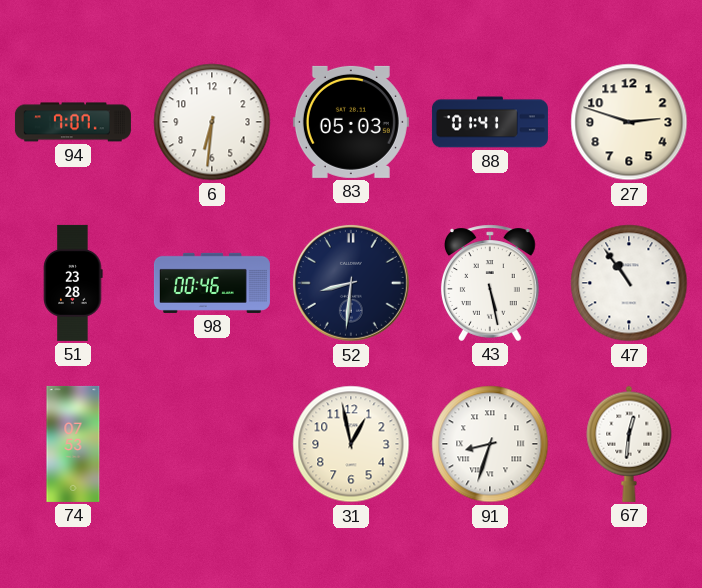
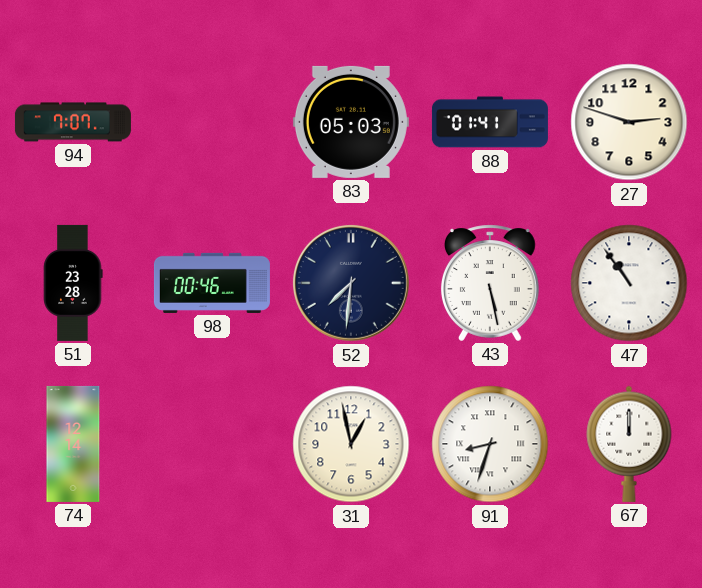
6: 6:31 -> none (212, 122)
52: 8:31 -> 7:31 (351, 283)
74: 07:53 -> 12:14 (73, 444)
67: 12:31 -> 12:00 (629, 444)
